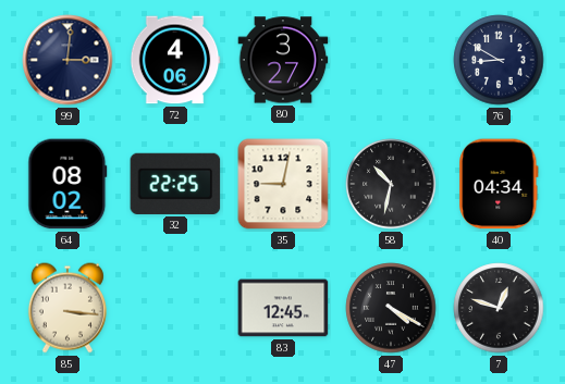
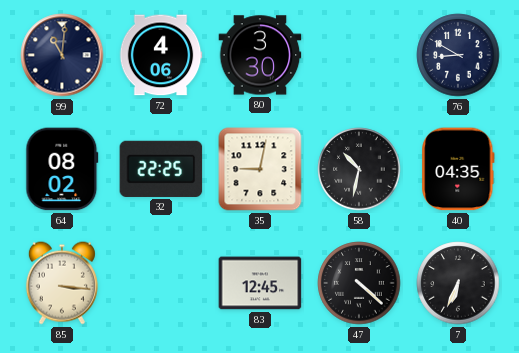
99: 3:01 -> 11:01 (62, 55)
80: 3:27 -> 3:30 (260, 55)
40: 04:34 -> 04:35 (458, 169)
47: 4:20 -> 4:22 (359, 283)
7: 12:48 -> 6:34 (458, 283)
